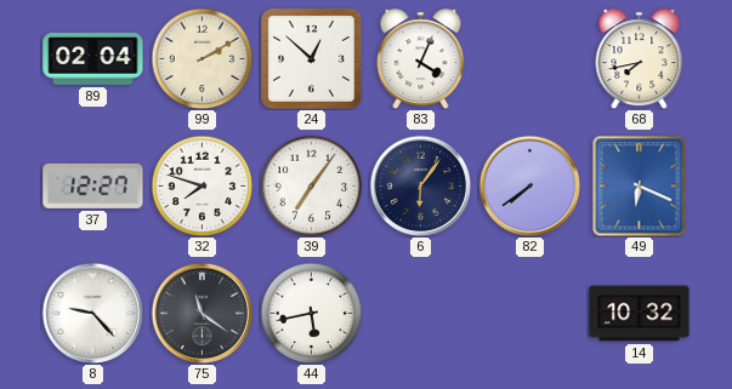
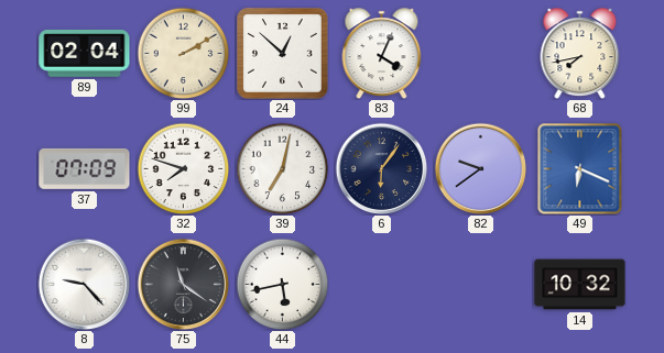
37: 12:27 -> 07:09 (85, 168)
39: 7:06 -> 7:02 (282, 168)
82: 7:39 -> 9:39 (480, 168)
